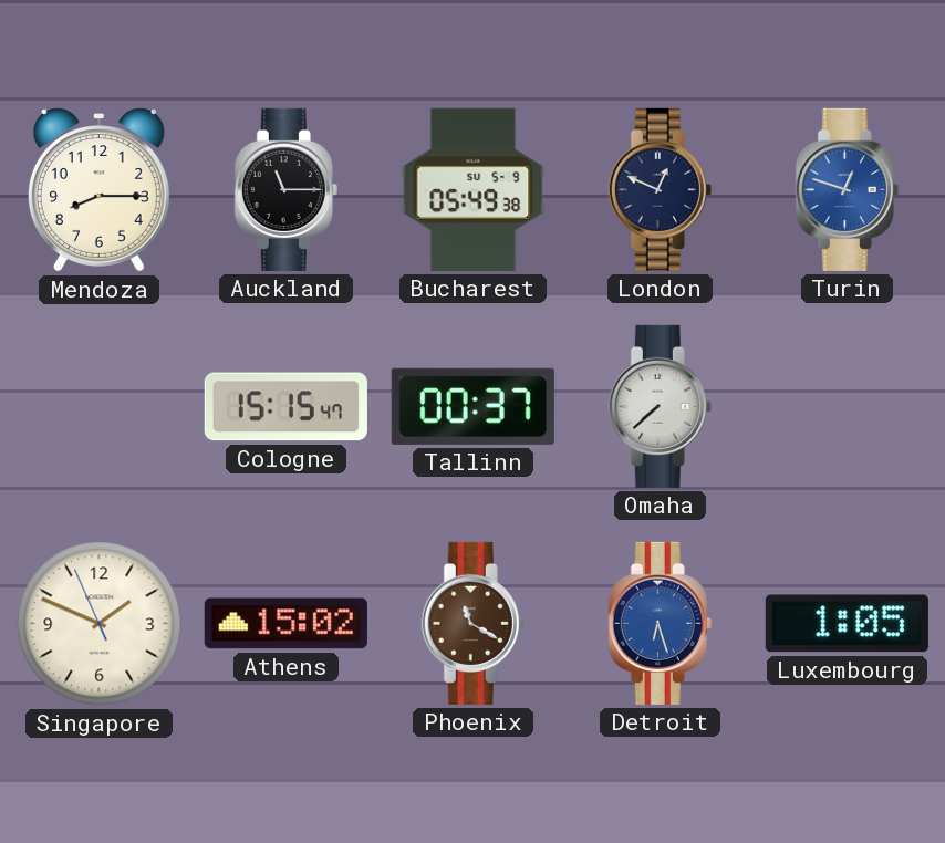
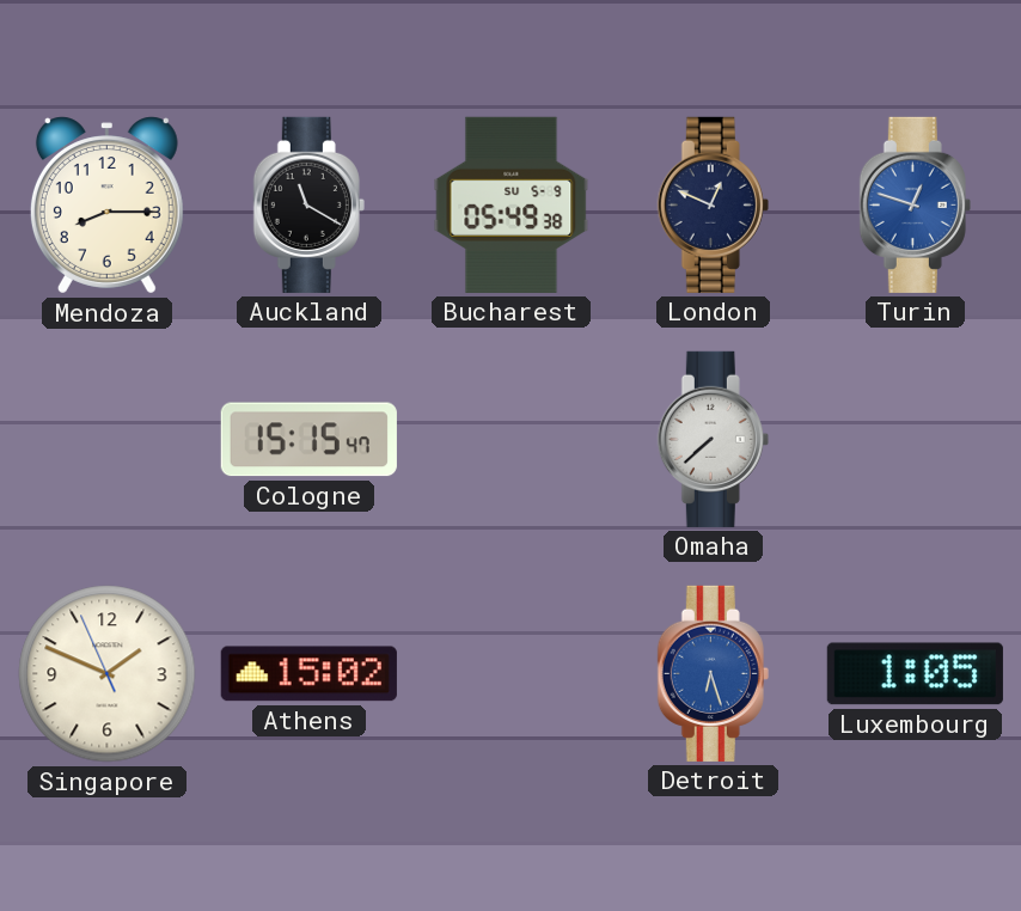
Auckland: 11:15 -> 11:20 (308, 204)
Tallinn: 00:37 -> none (472, 406)
Phoenix: 11:20 -> none (472, 623)
